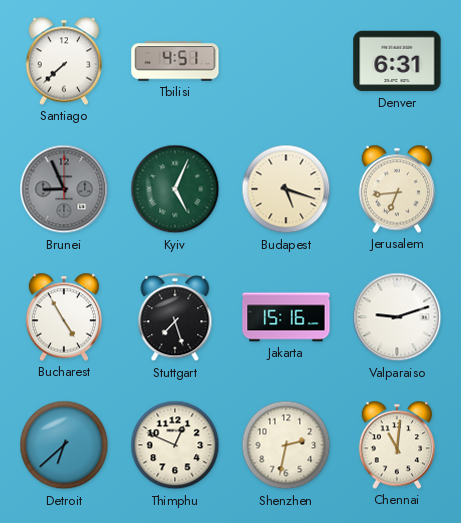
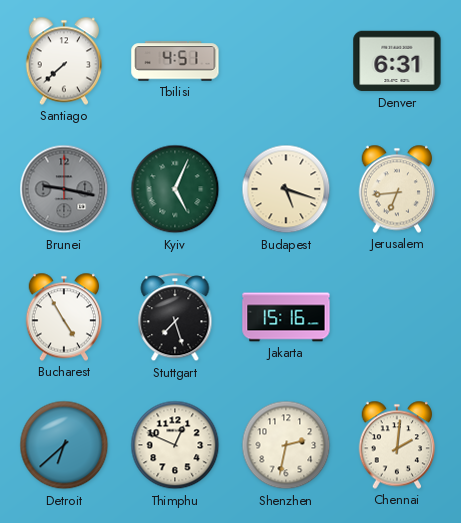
Brunei: 8:56 -> 9:17 (64, 189)
Valparaiso: 9:12 -> none (397, 317)
Chennai: 11:01 -> 2:01 (397, 445)
